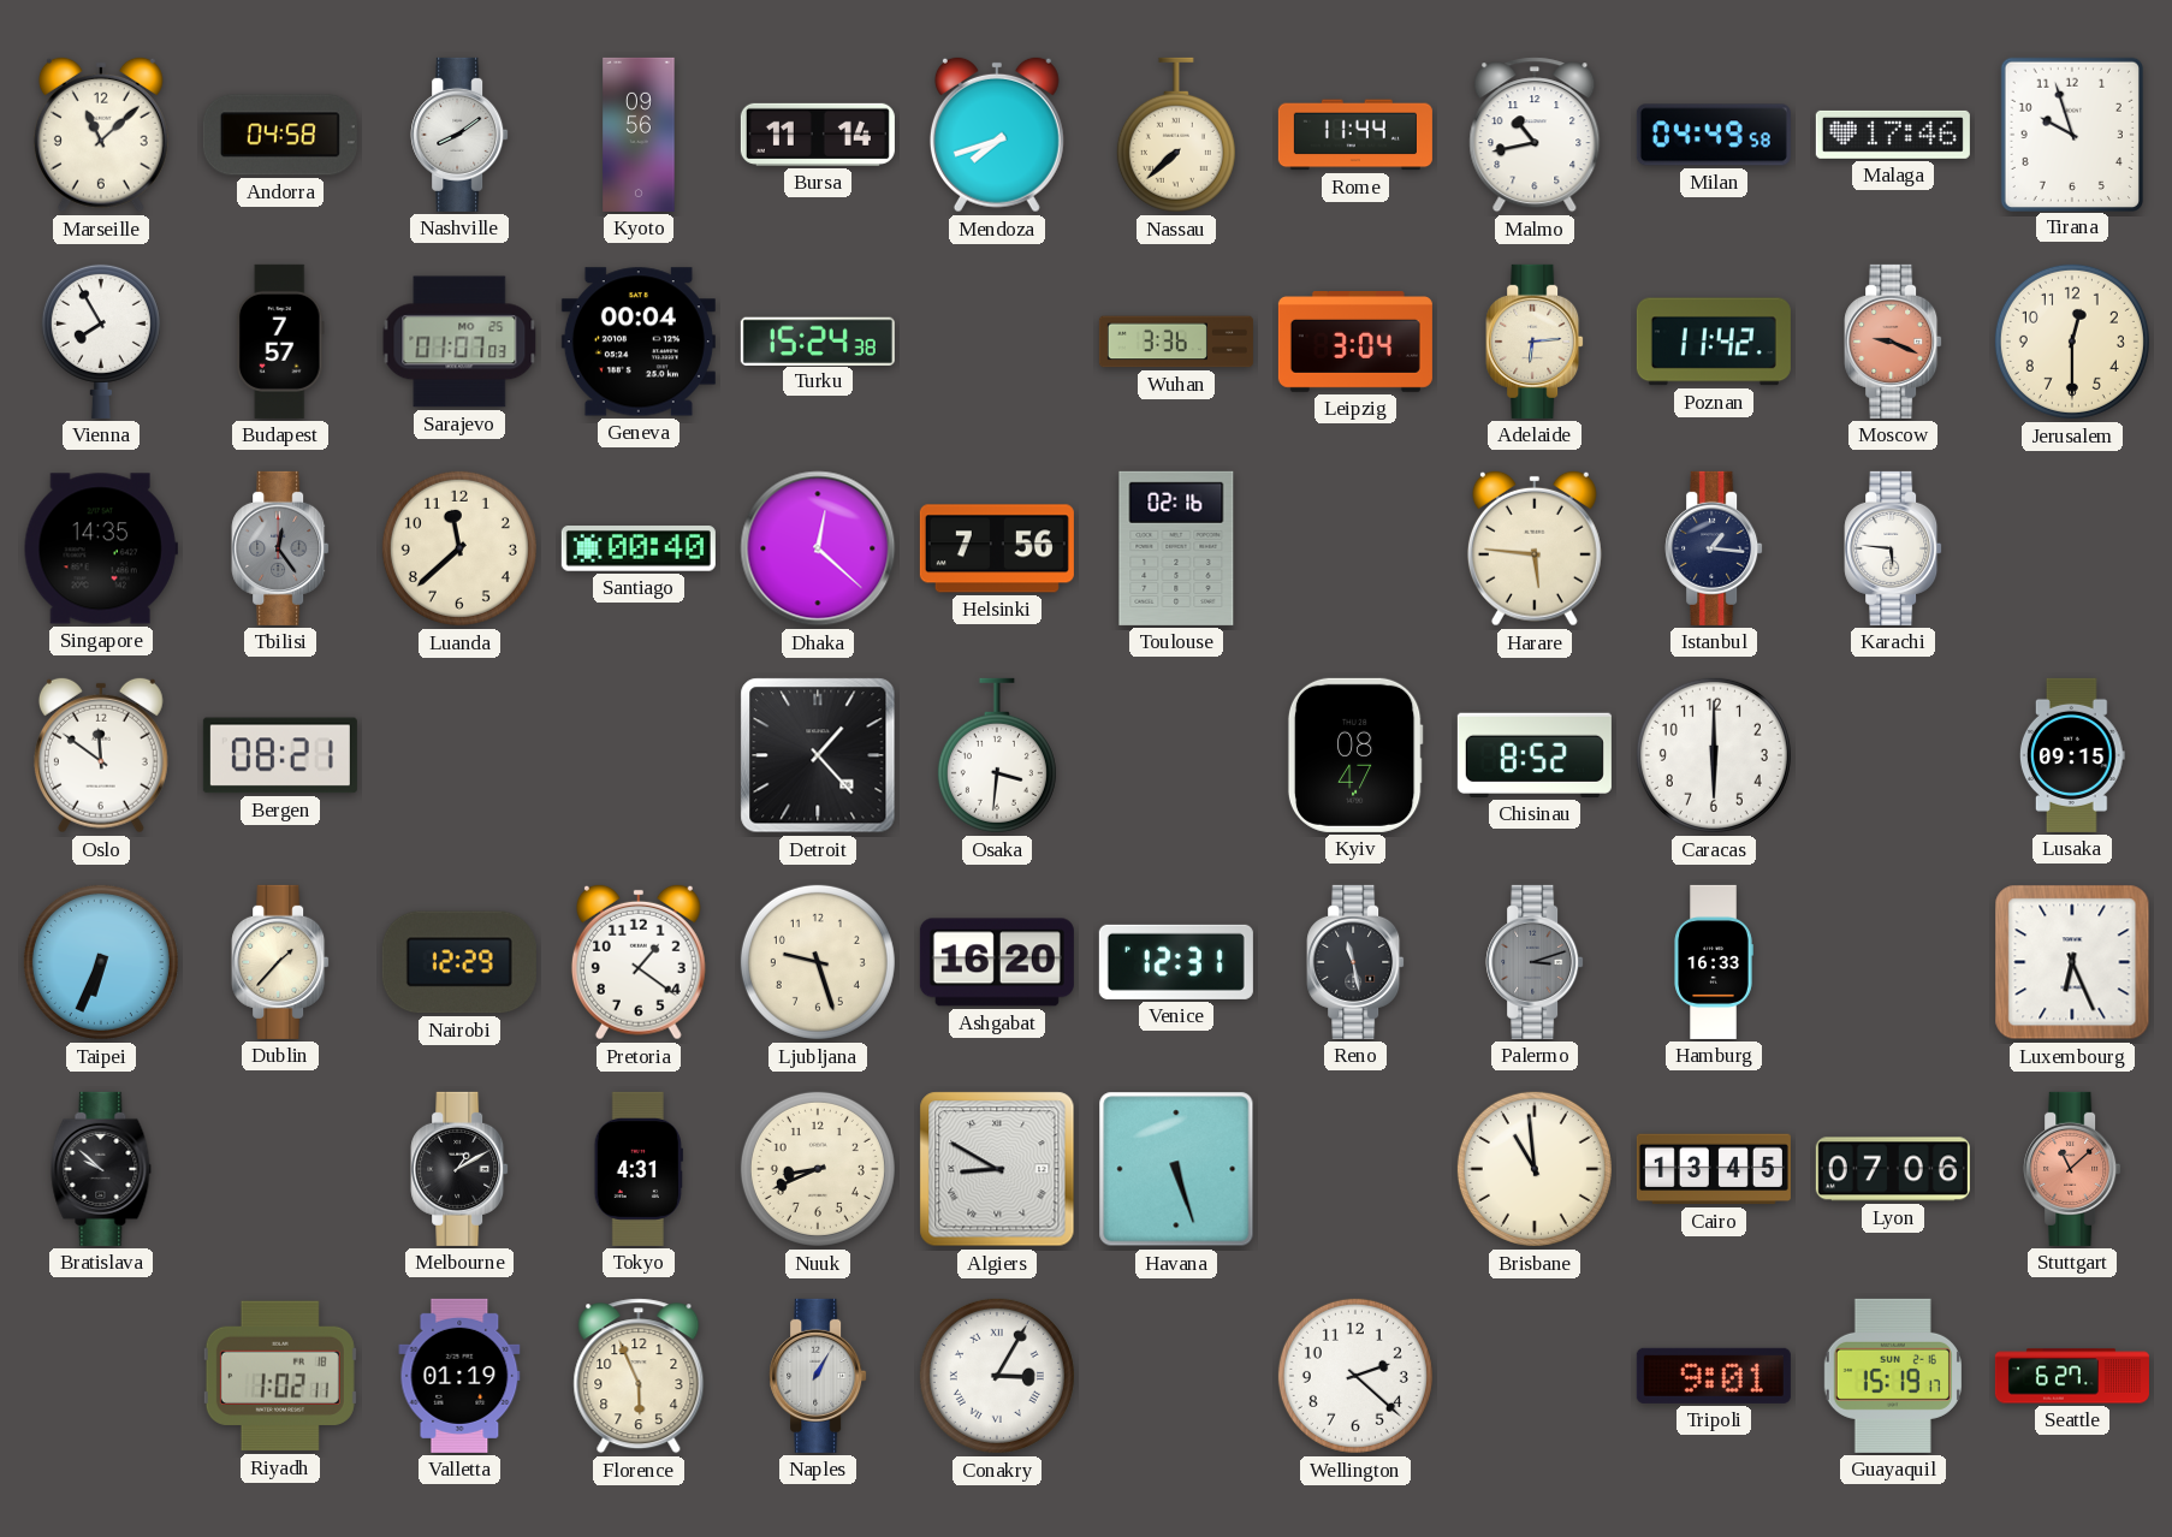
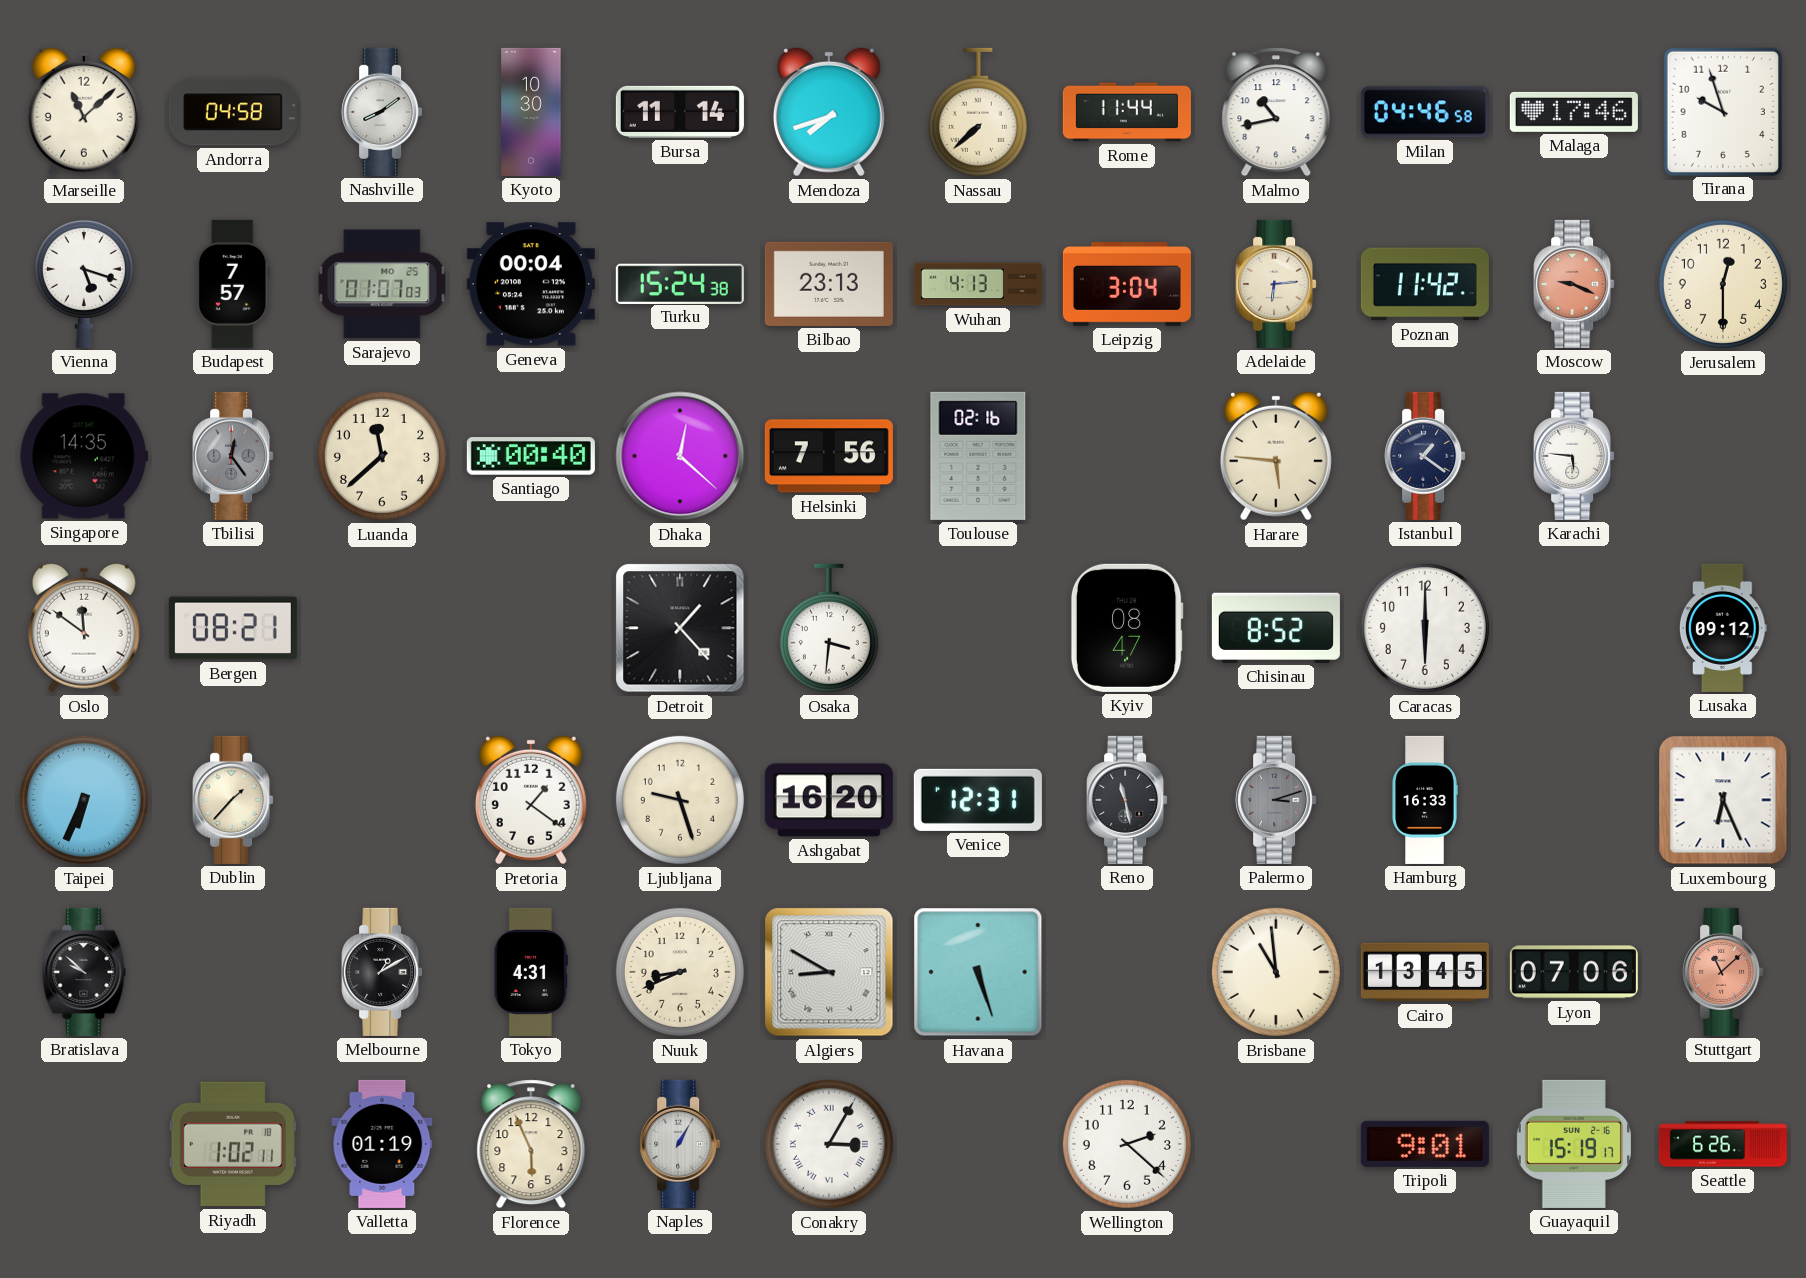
Kyoto: 09:56 -> 10:30 (531, 112)
Milan: 04:49 -> 04:46 (1425, 112)
Vienna: 7:55 -> 5:18 (84, 283)
Bilbao: none -> 23:13 (829, 284)
Wuhan: 3:36 -> 4:13 (978, 284)
Istanbul: 1:16 -> 1:21 (1425, 456)
Lusaka: 09:15 -> 09:12 (1723, 628)
Nairobi: 12:29 -> none (459, 962)
Seattle: 6:27 -> 6:26 (1723, 1144)
